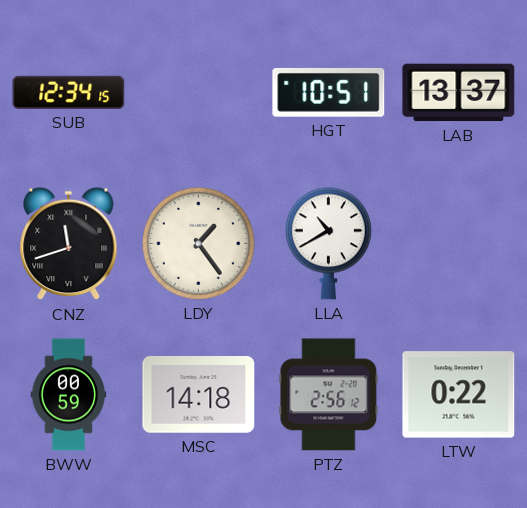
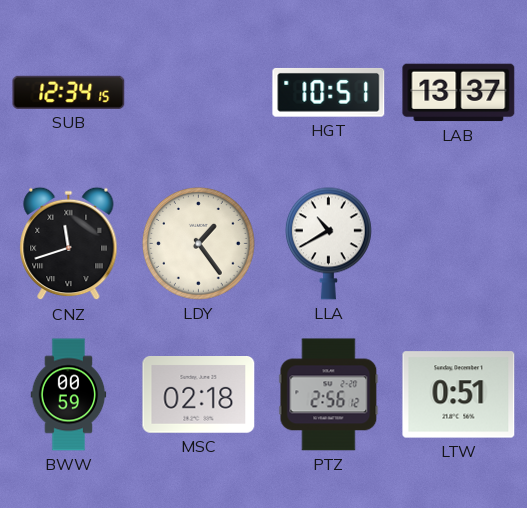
MSC: 14:18 -> 02:18 (199, 395)
LTW: 0:22 -> 0:51 (459, 395)
